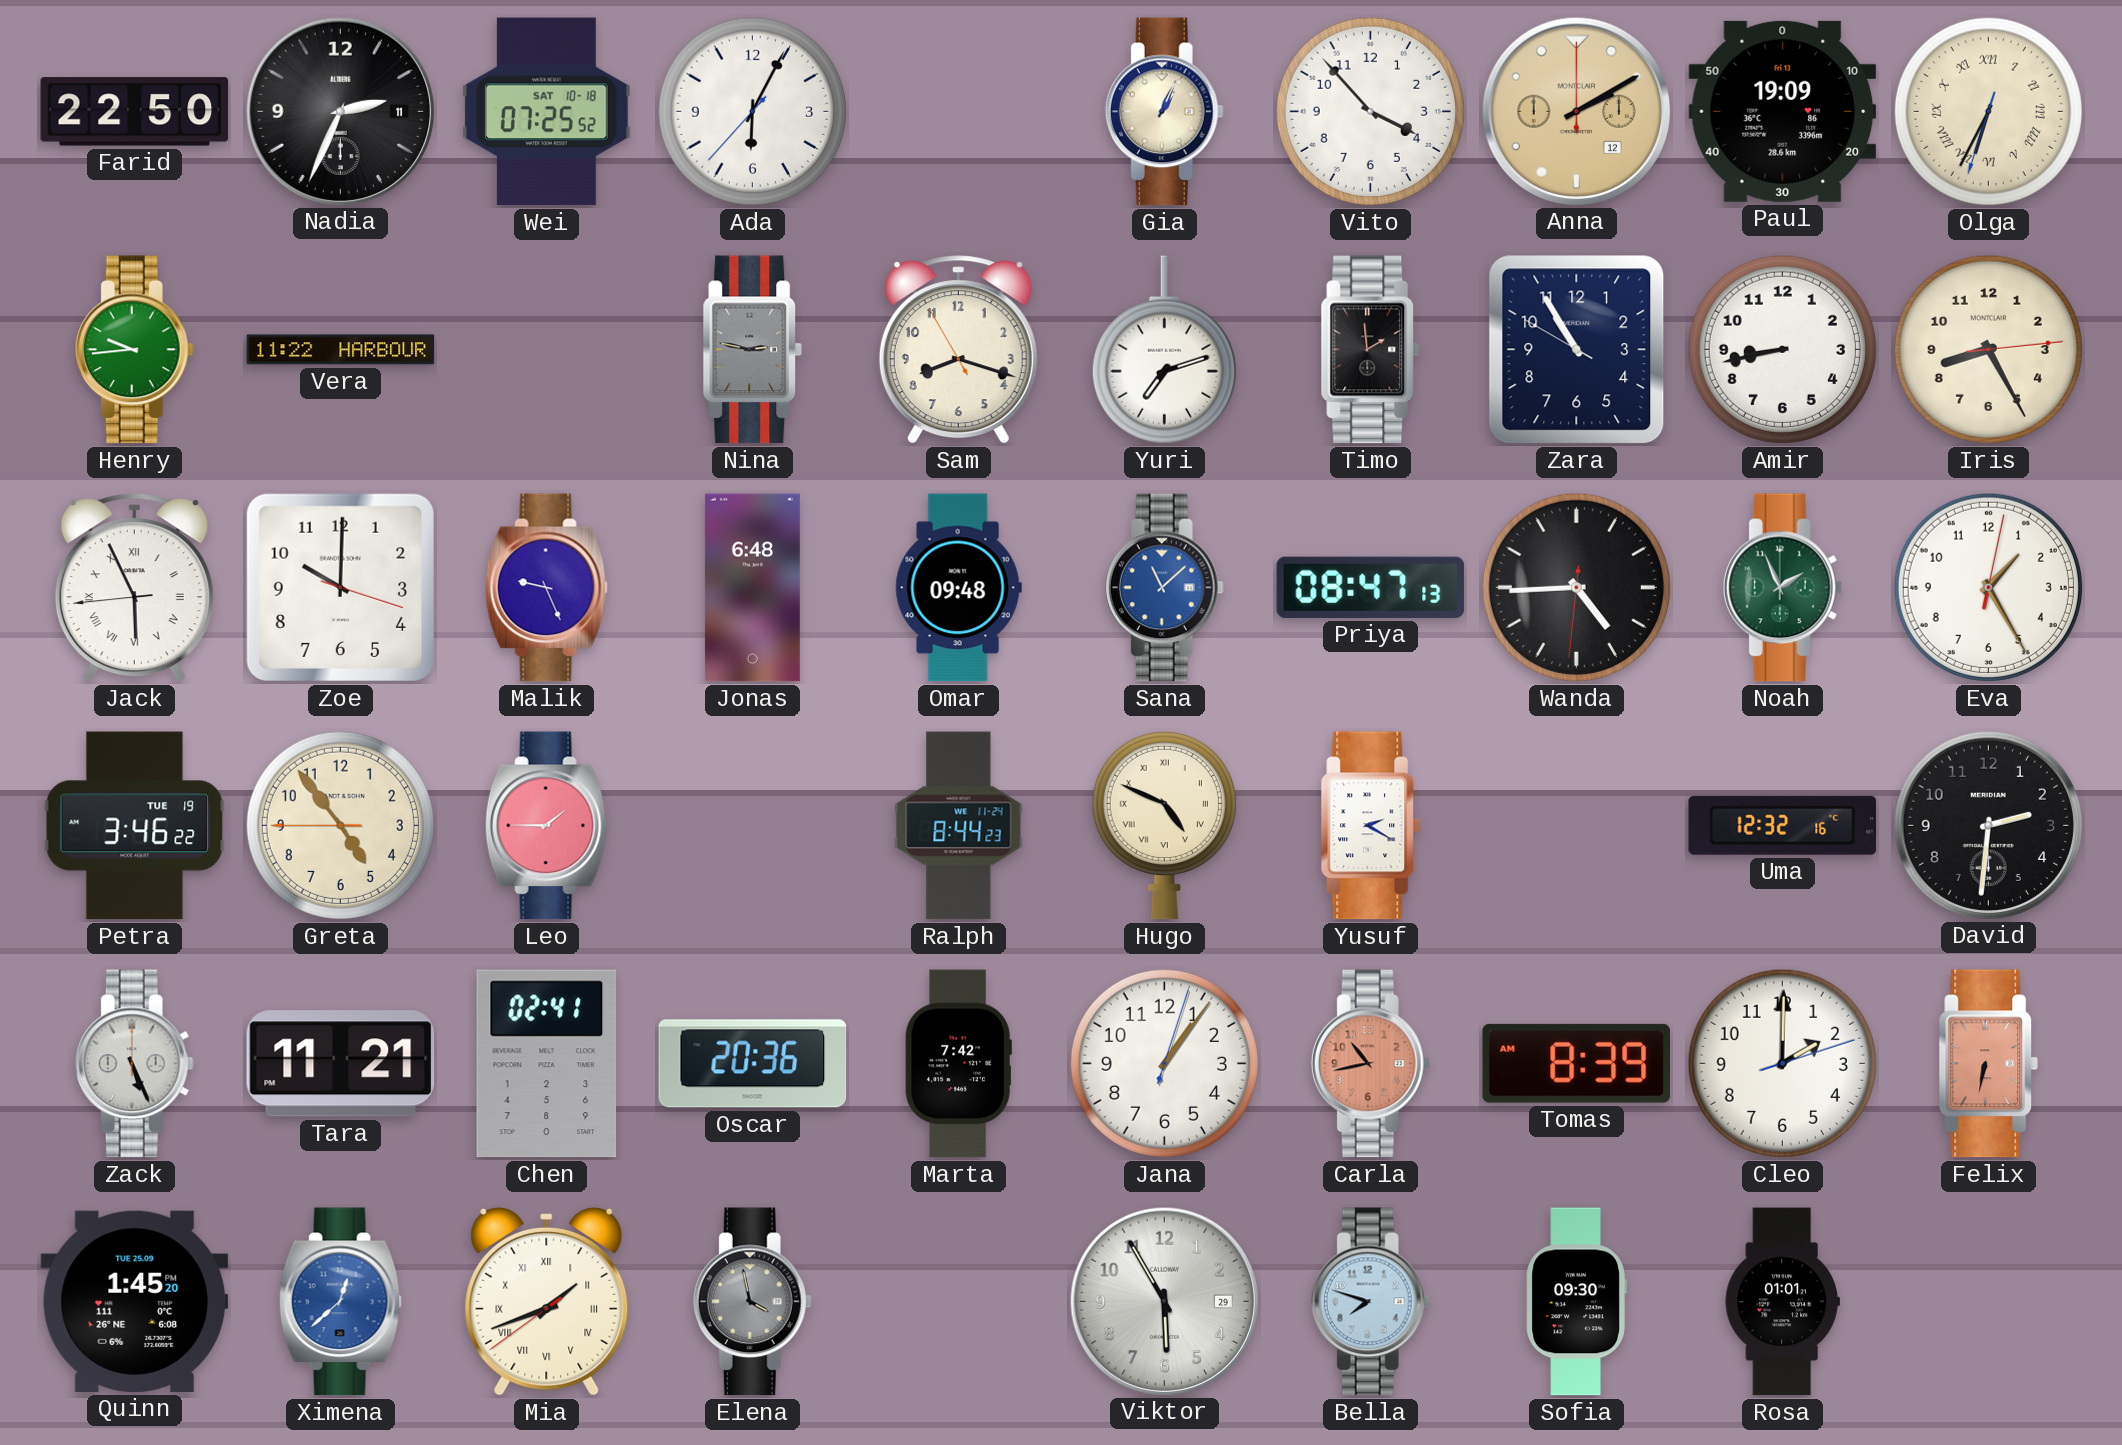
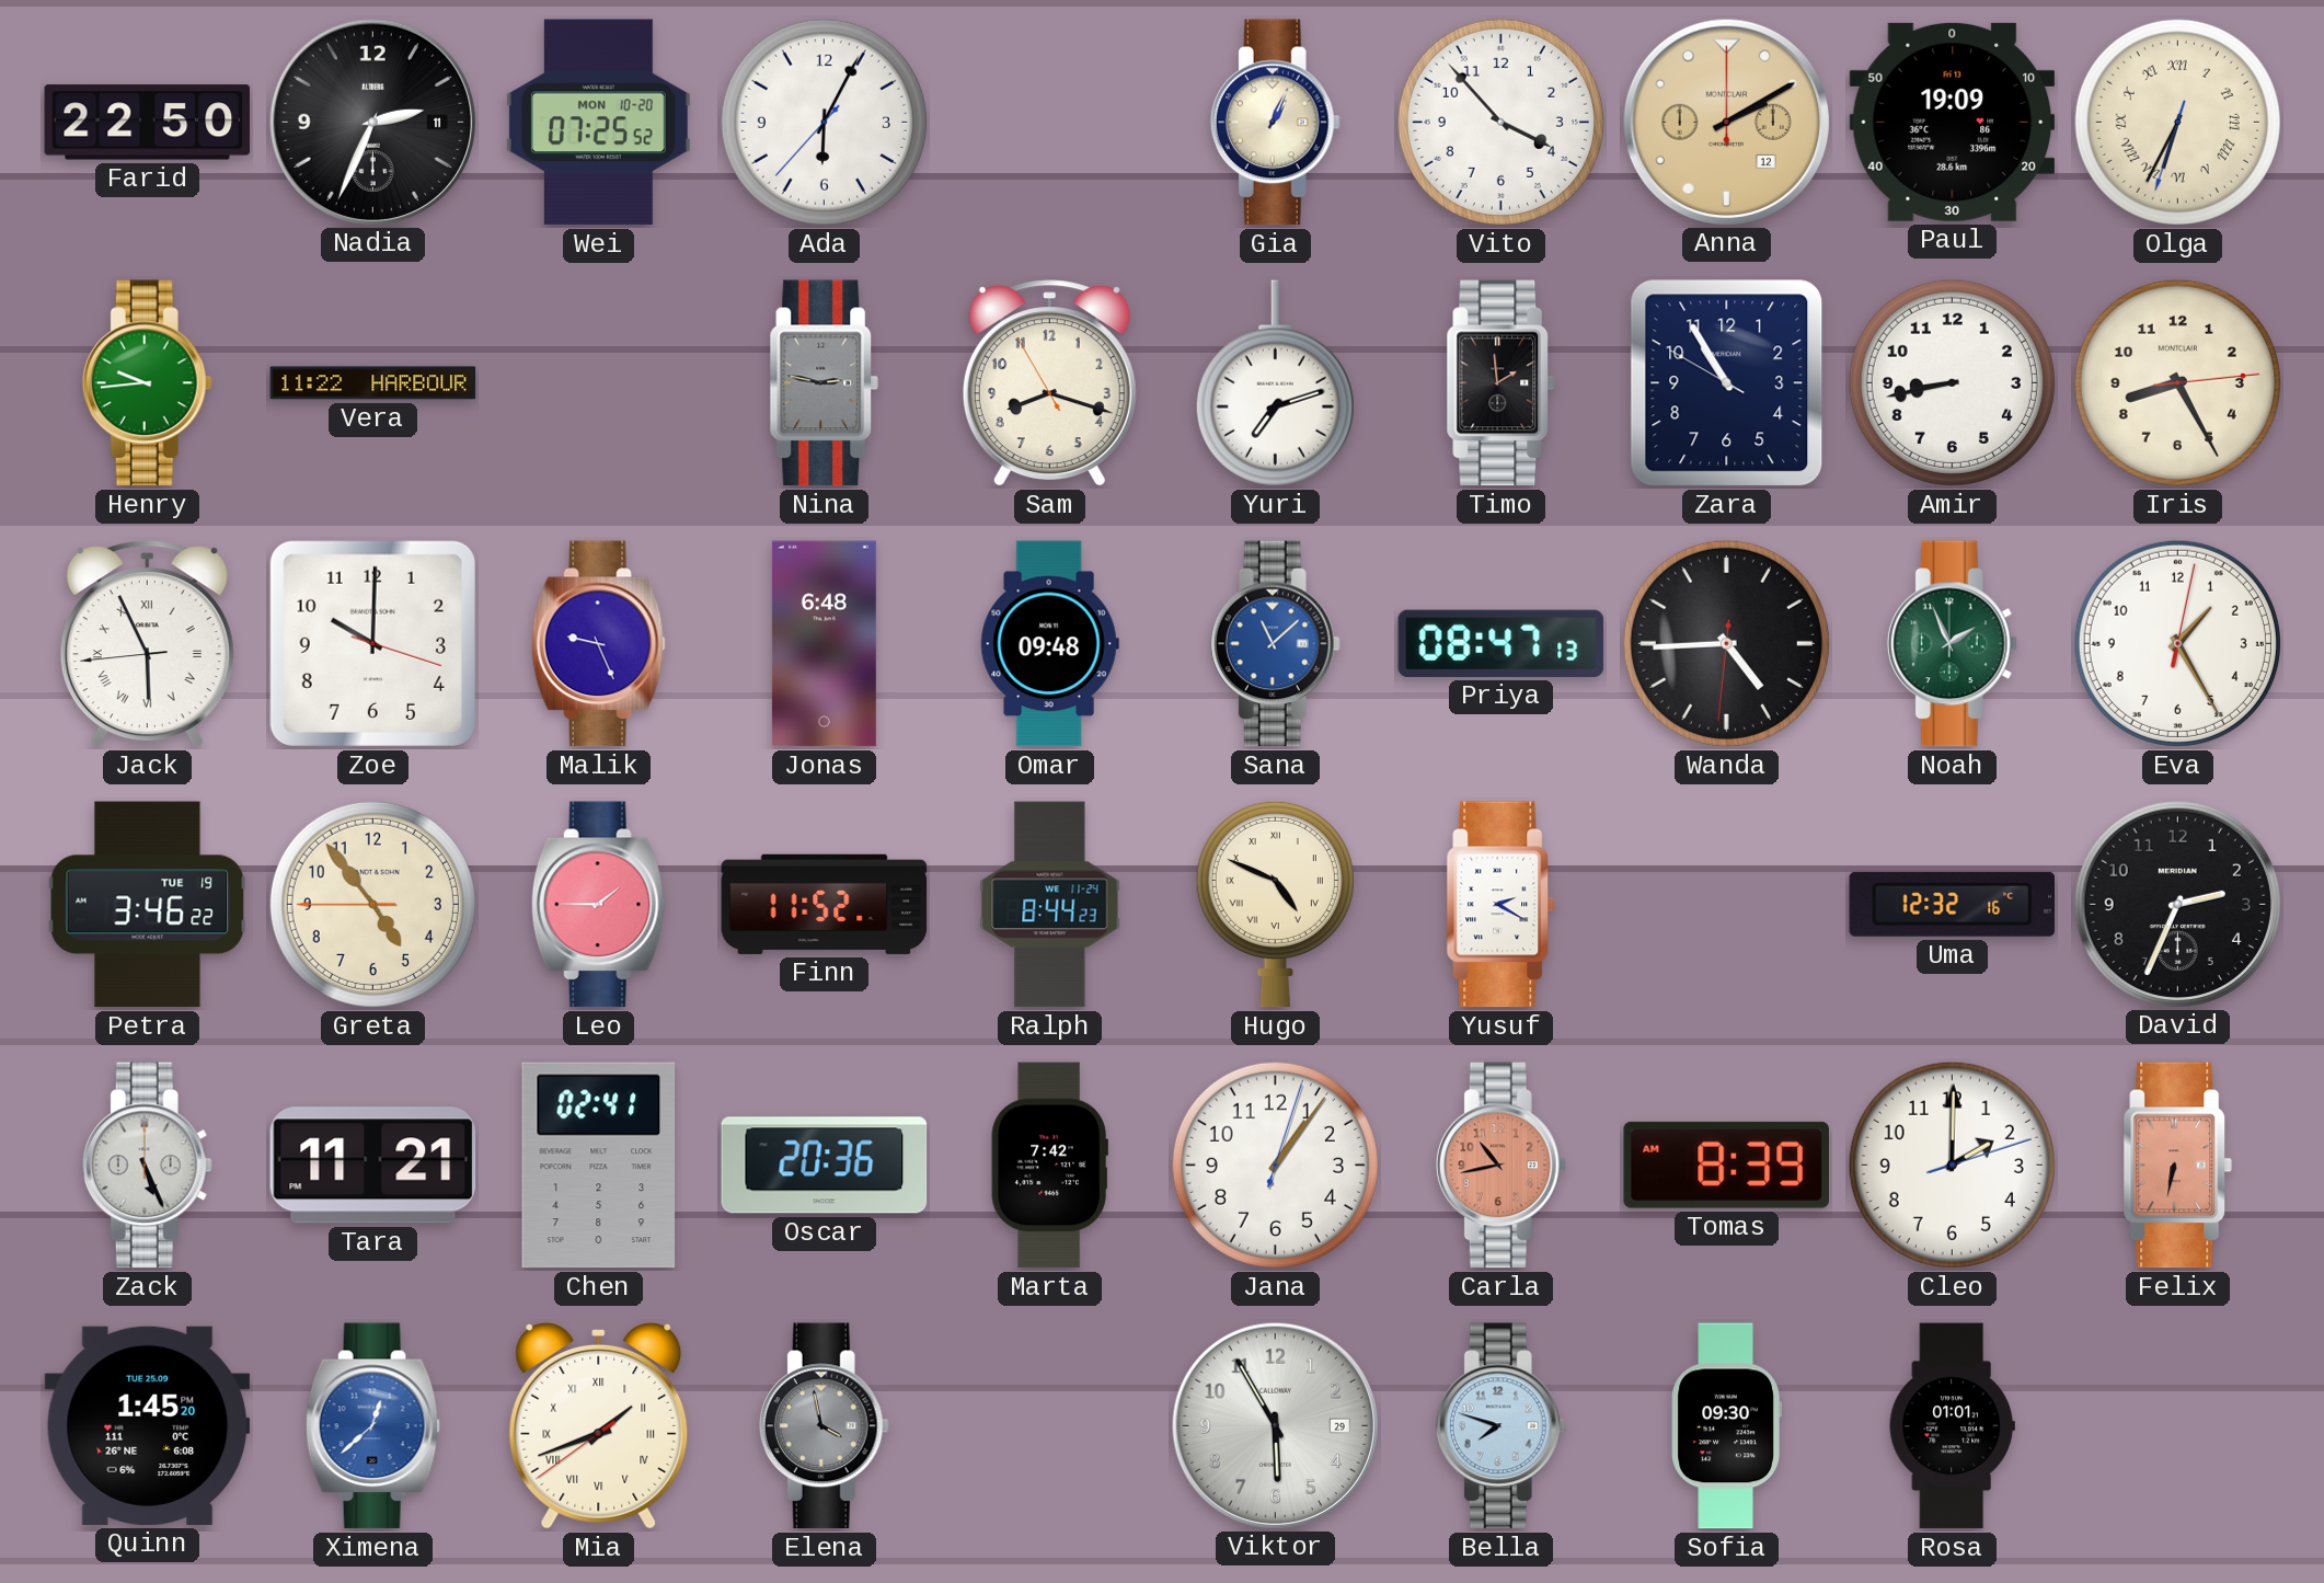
Wei date: SAT 10-18 -> MON 10-20 (598, 123)
Finn: none -> 11:52 (825, 904)
David: 2:31 -> 2:34 (2177, 904)
